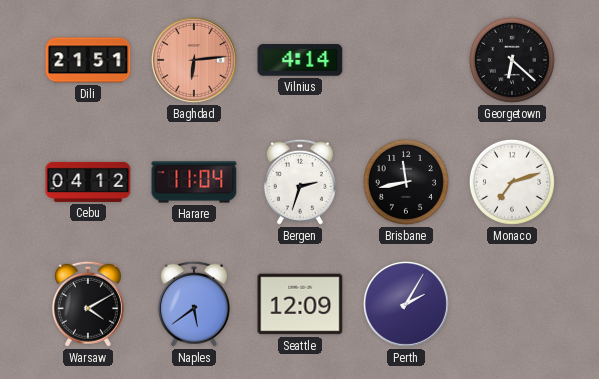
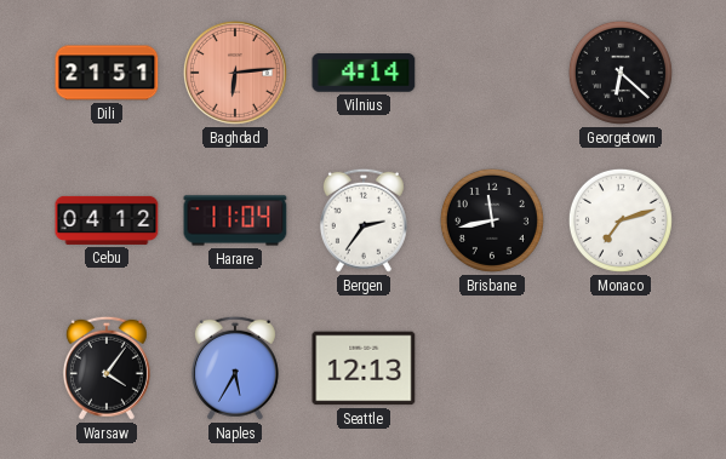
Bergen: 2:33 -> 2:36 (364, 220)
Warsaw: 4:10 -> 4:06 (107, 368)
Naples: 5:39 -> 5:35 (235, 368)
Seattle: 12:09 -> 12:13 (364, 368)
Perth: 2:05 -> none (406, 304)
